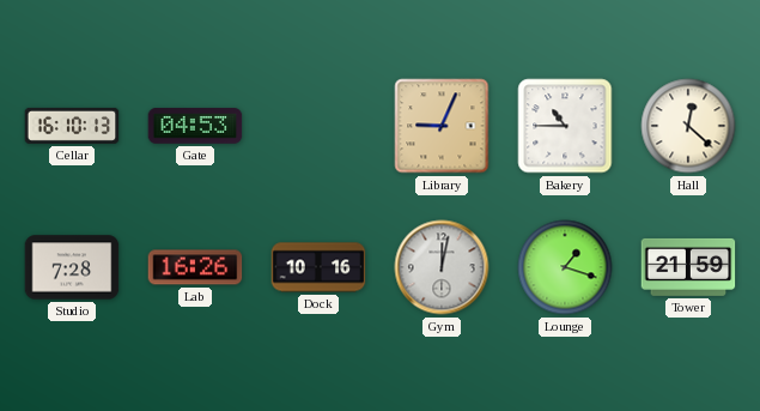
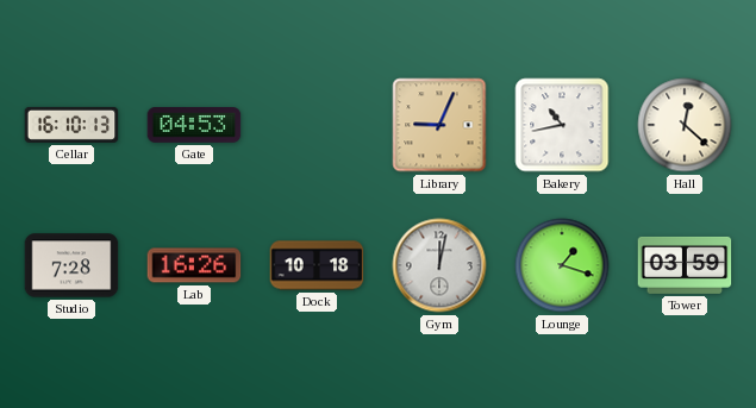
Bakery: 10:45 -> 10:43 (562, 125)
Dock: 10:16 -> 10:18 (317, 265)
Tower: 21:59 -> 03:59 (685, 265)
